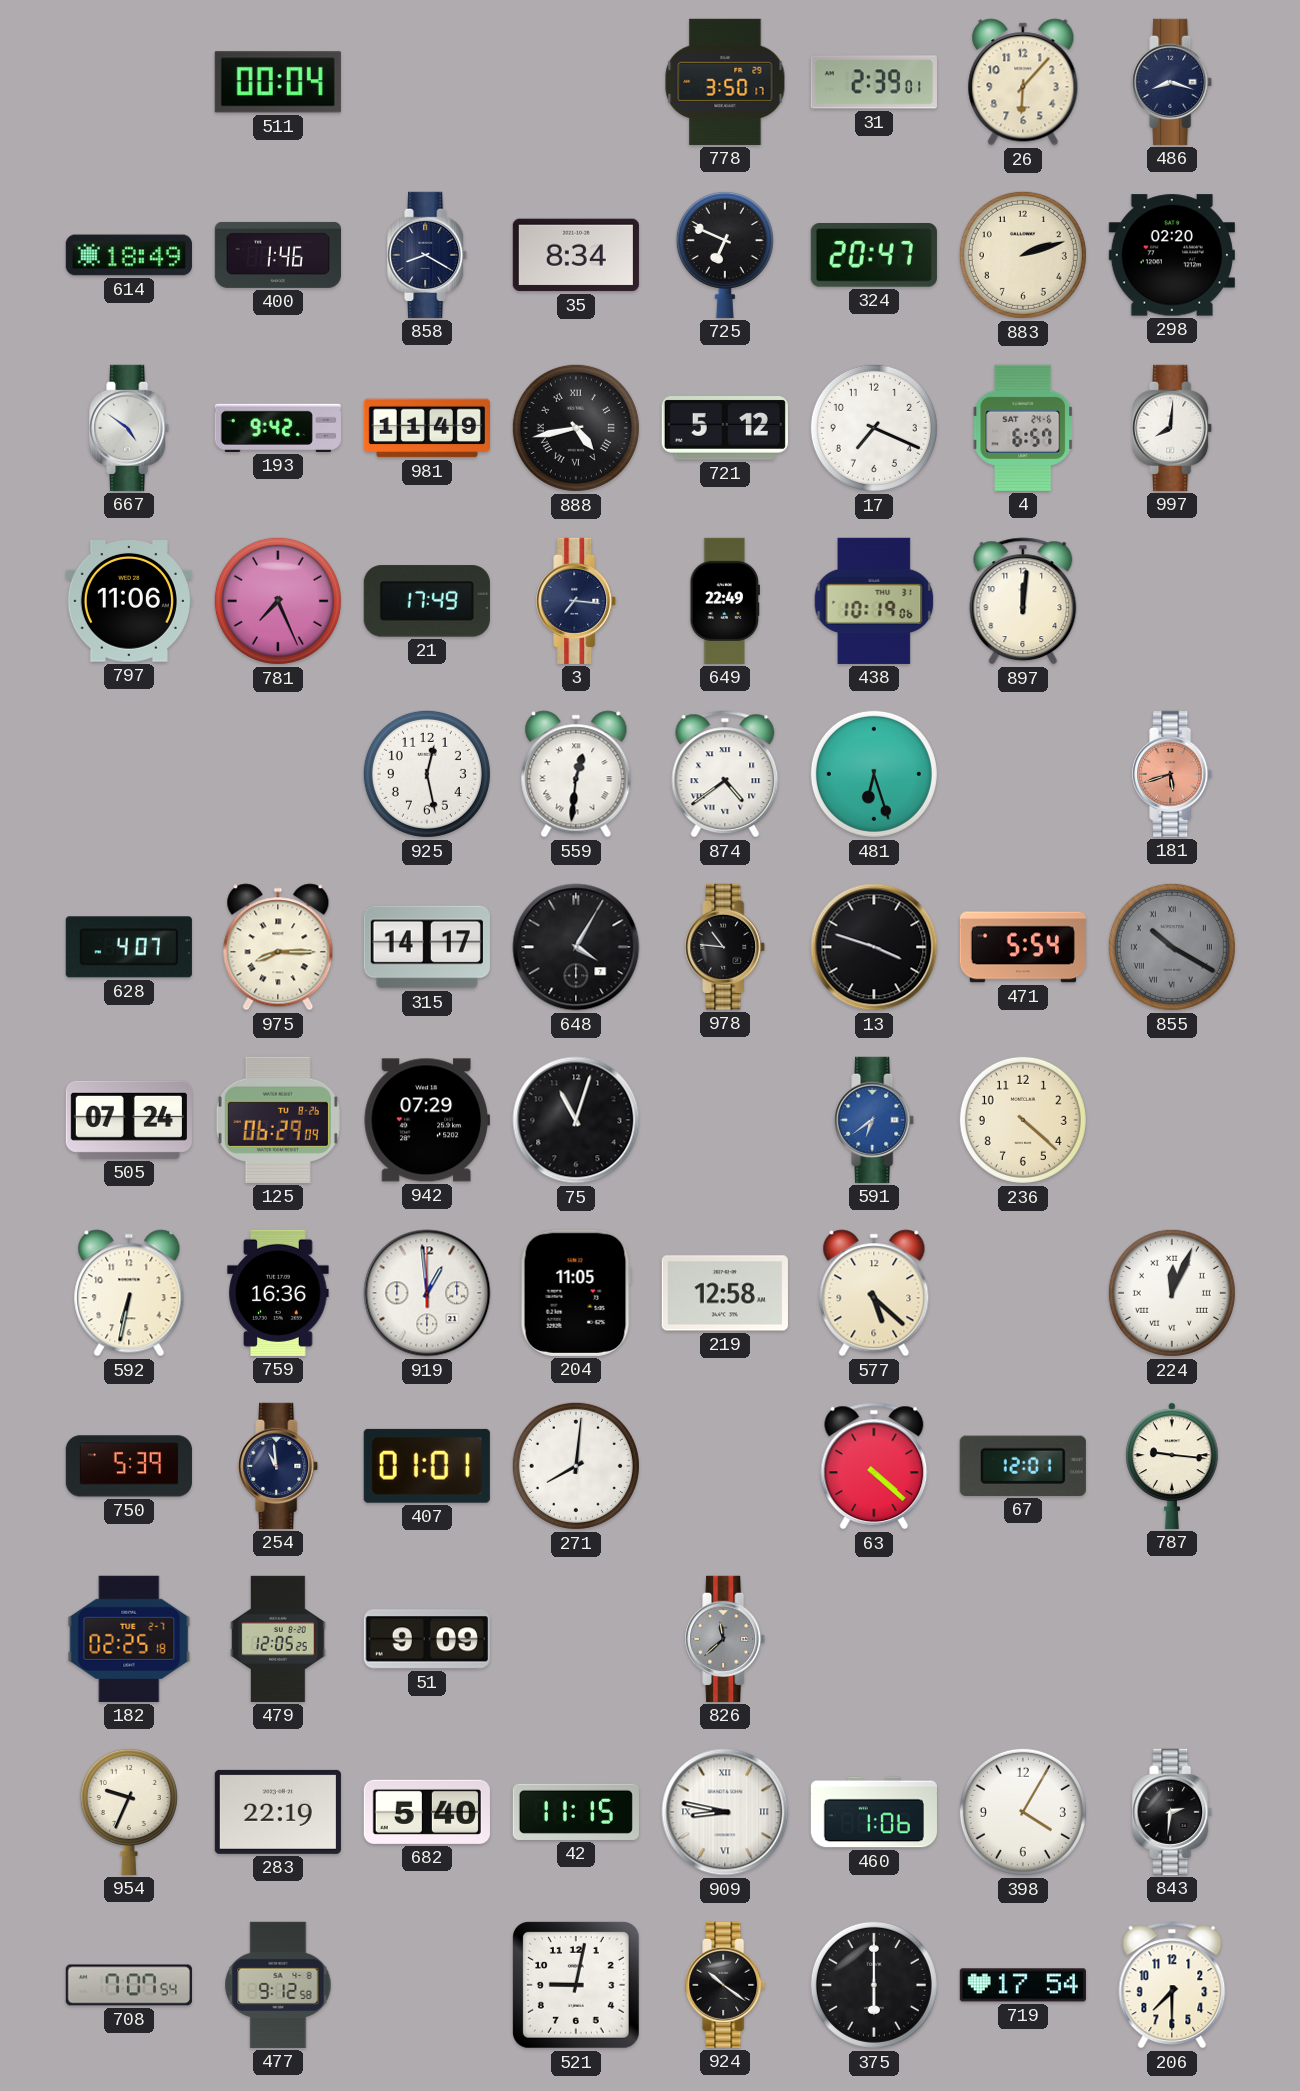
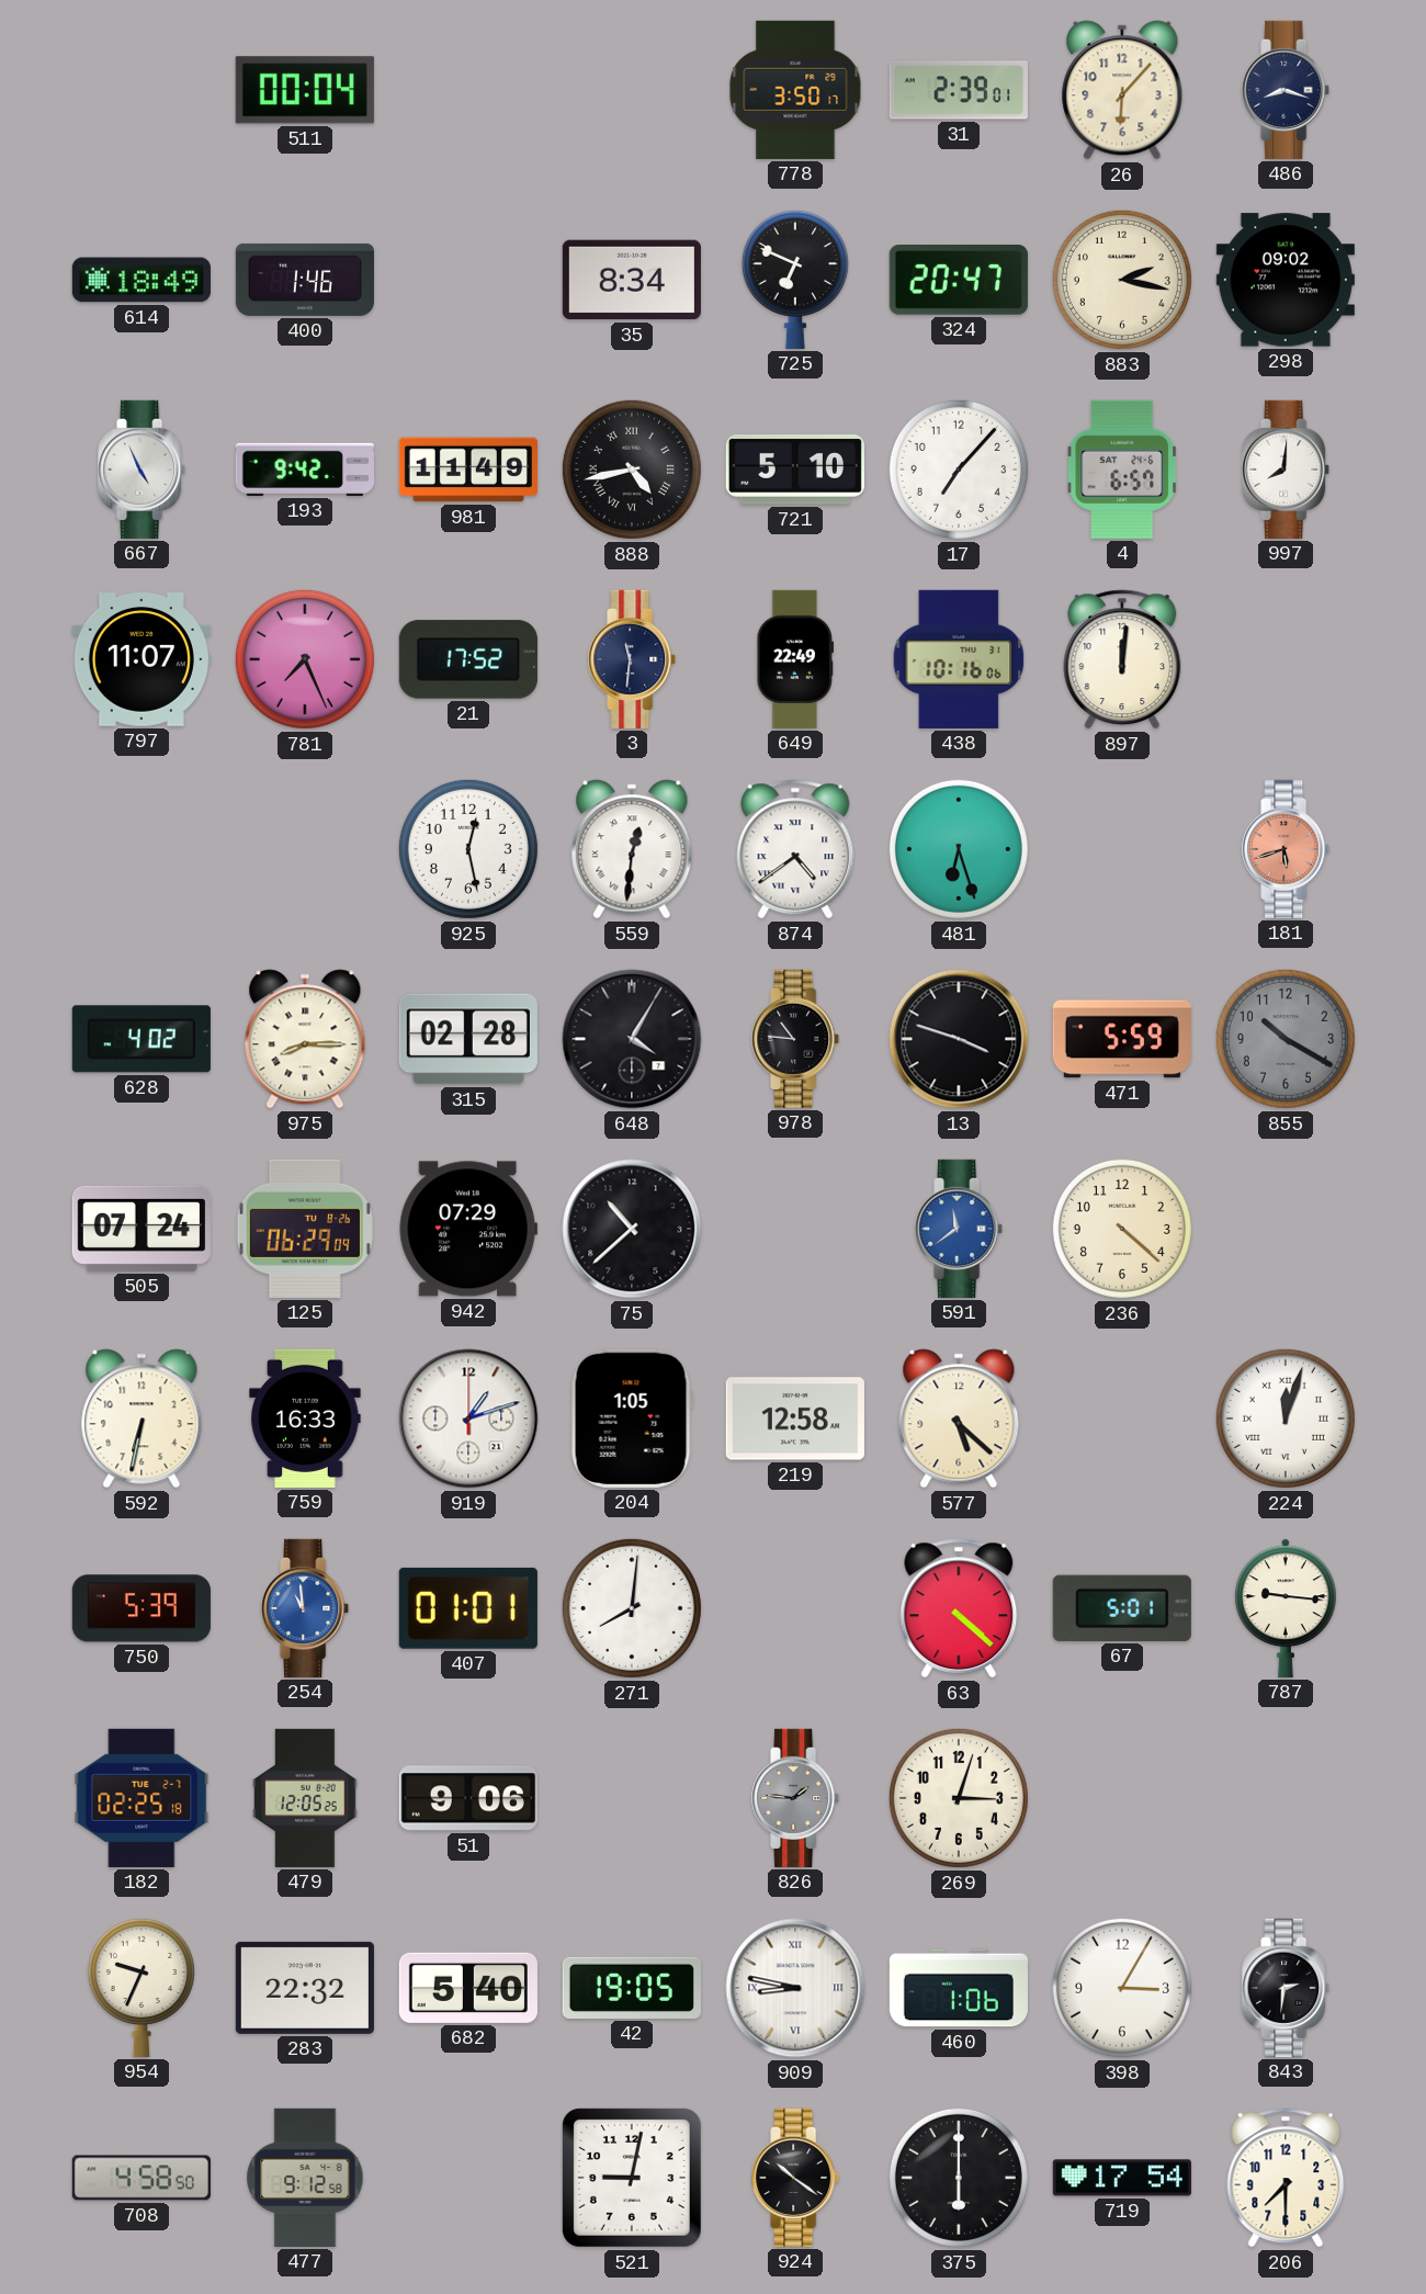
858: 8:20 -> none (428, 255)
883: 2:12 -> 2:17 (1122, 280)
298: 02:20 -> 09:02 (1286, 280)
667: 4:51 -> 4:56 (143, 470)
721: 5:12 -> 5:10 (795, 471)
17: 7:19 -> 7:07 (959, 470)
797: 11:06 -> 11:07 (142, 660)
21: 17:49 -> 17:52 (468, 659)
3: 7:16 -> 11:31 (633, 659)
438: 10:19 -> 10:16 (959, 659)
628: 4:07 -> 4:02 (142, 1039)
315: 14:17 -> 02:28 (468, 1039)
471: 5:54 -> 5:59 (1122, 1039)
855 numerals: Roman -> Arabic (1286, 1039)
75: 11:03 -> 10:38 (632, 1229)
591: 6:39 -> 11:39 (960, 1229)
759: 16:36 -> 16:33 (305, 1419)
919: 12:59 -> 1:12 (468, 1419)
204: 11:05 -> 1:05 (632, 1419)
224: 12:04 -> 12:03 (1286, 1419)
254 dial: navy -> blue (306, 1608)
67: 12:01 -> 5:01 (1122, 1608)
51: 9:09 -> 9:06 (468, 1798)
826: 11:38 -> 1:46 (796, 1798)
269: none -> 3:03 (959, 1798)
283: 22:19 -> 22:32 (305, 1988)
42: 11:15 -> 19:05 (632, 1988)
398: 4:05 -> 3:05 (1122, 1988)
708: 7:07 -> 4:58 (142, 2178)
